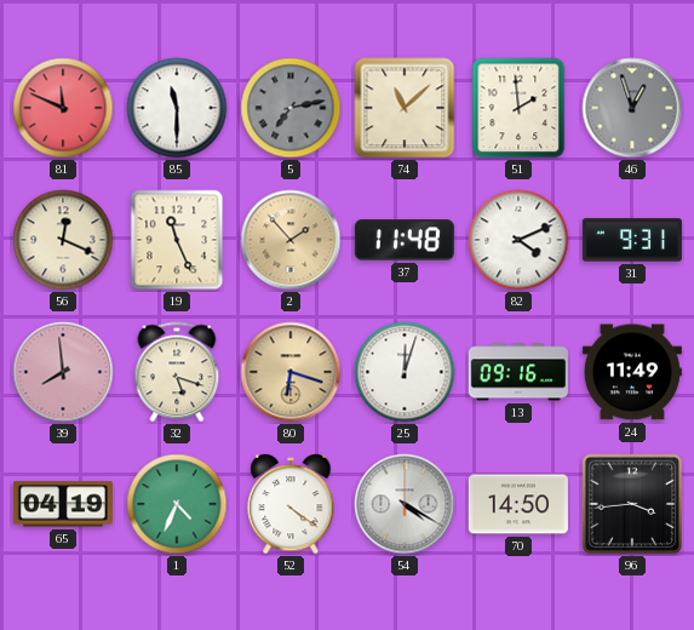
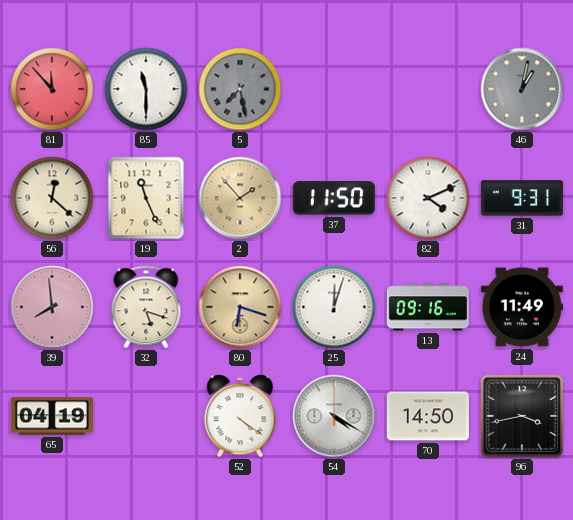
81: 11:49 -> 11:53 (52, 89)
5: 7:13 -> 7:28 (240, 89)
74: 11:08 -> none (405, 108)
51: 1:59 -> none (518, 108)
46: 12:57 -> 1:02 (522, 89)
56: 12:19 -> 12:22 (52, 198)
37: 11:48 -> 11:50 (334, 198)
1: 4:34 -> none (177, 504)
96: 3:44 -> 3:43 (522, 416)
